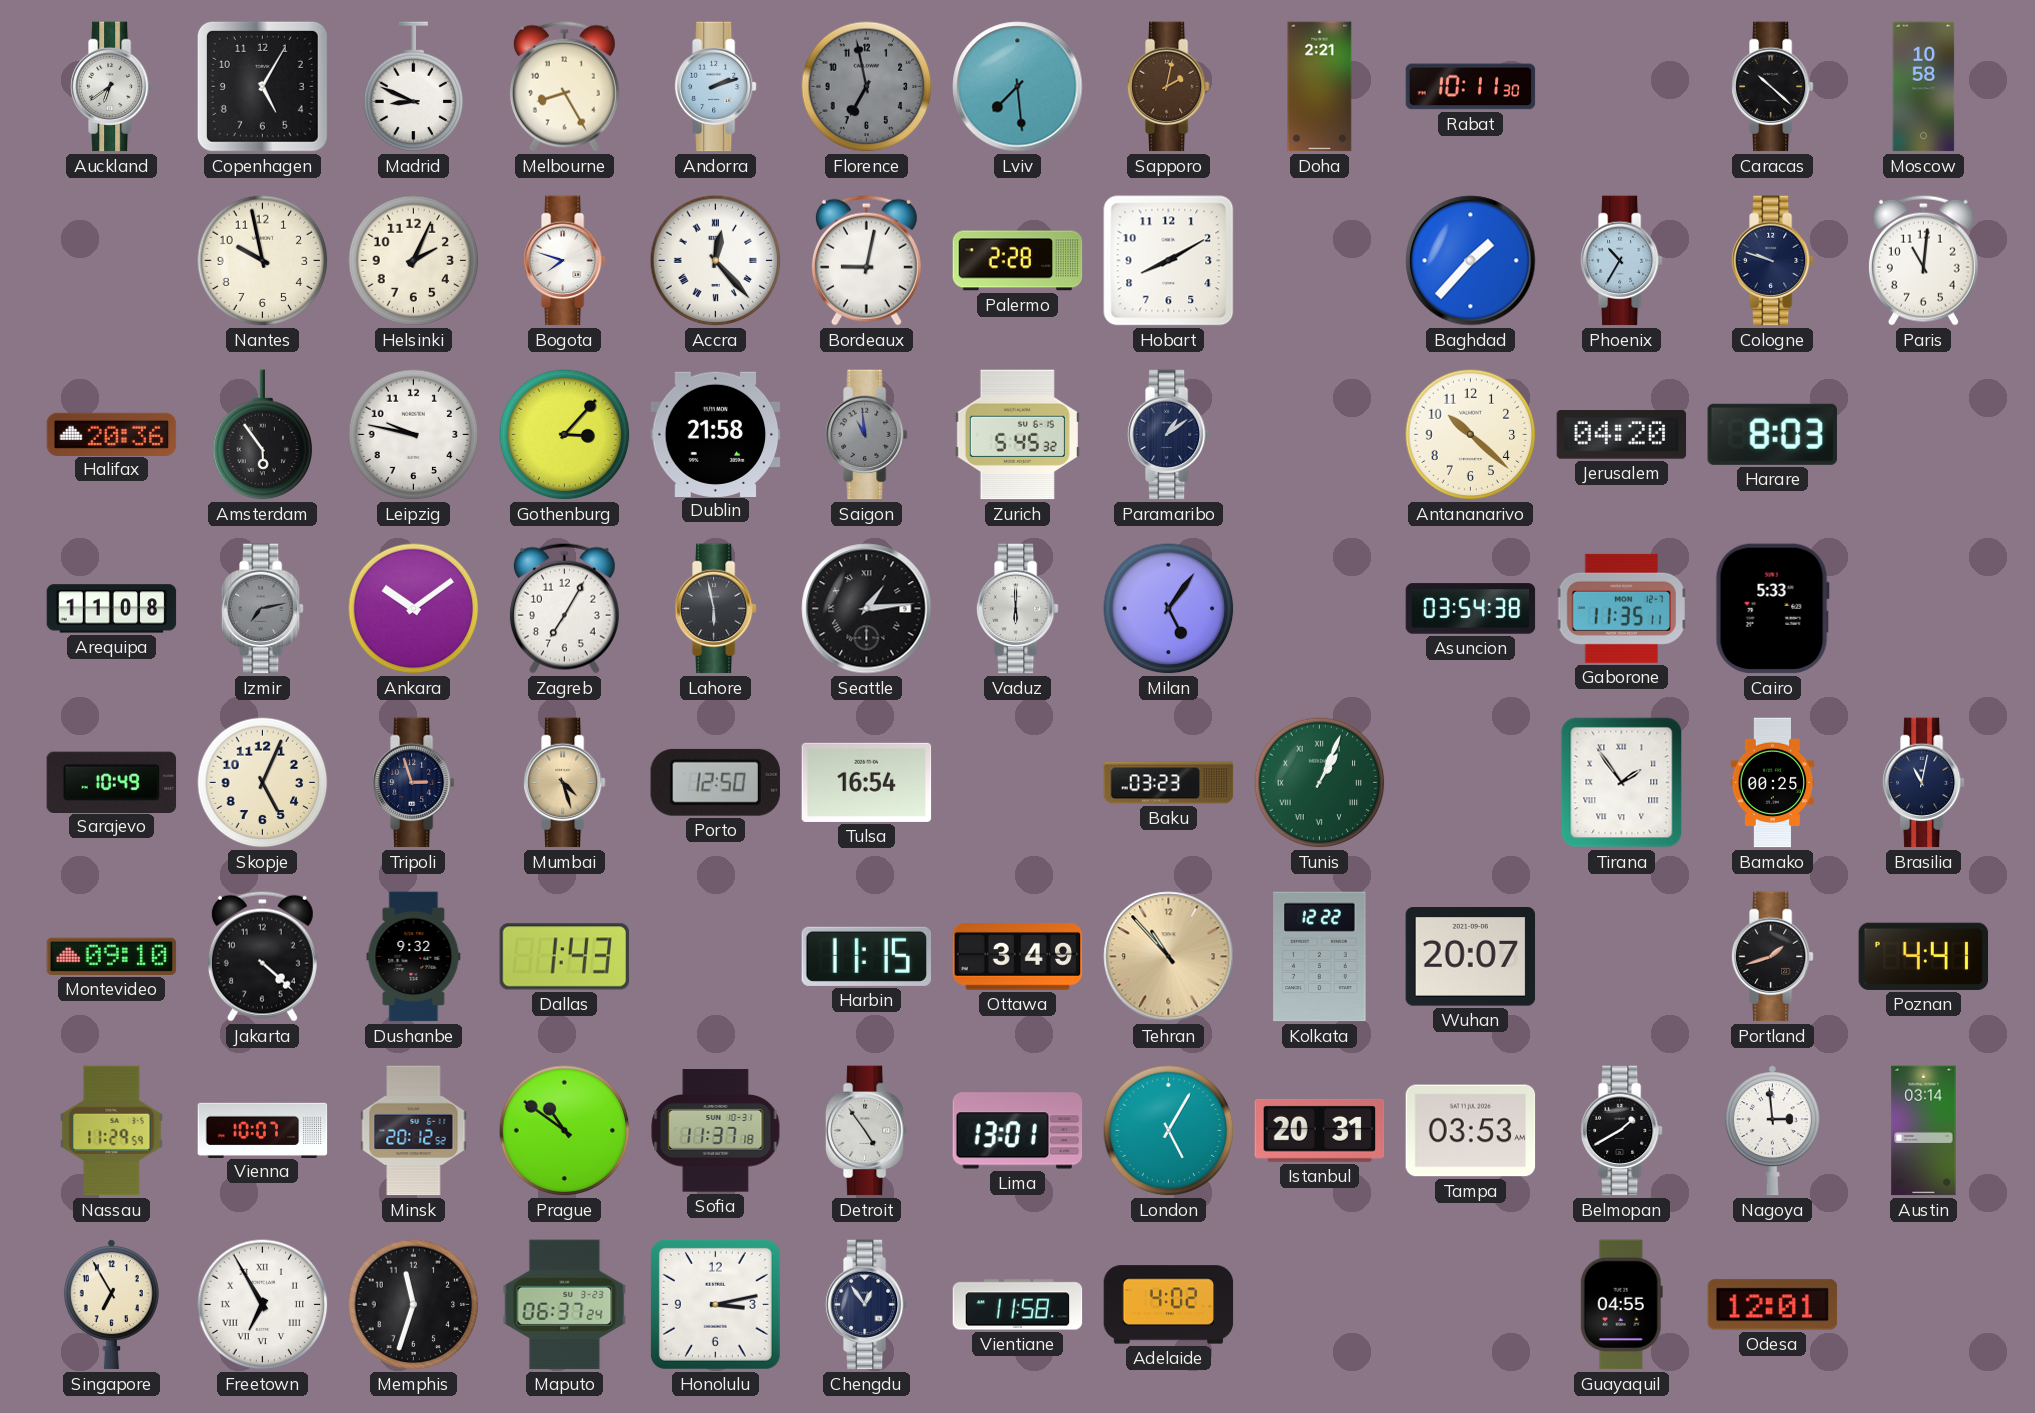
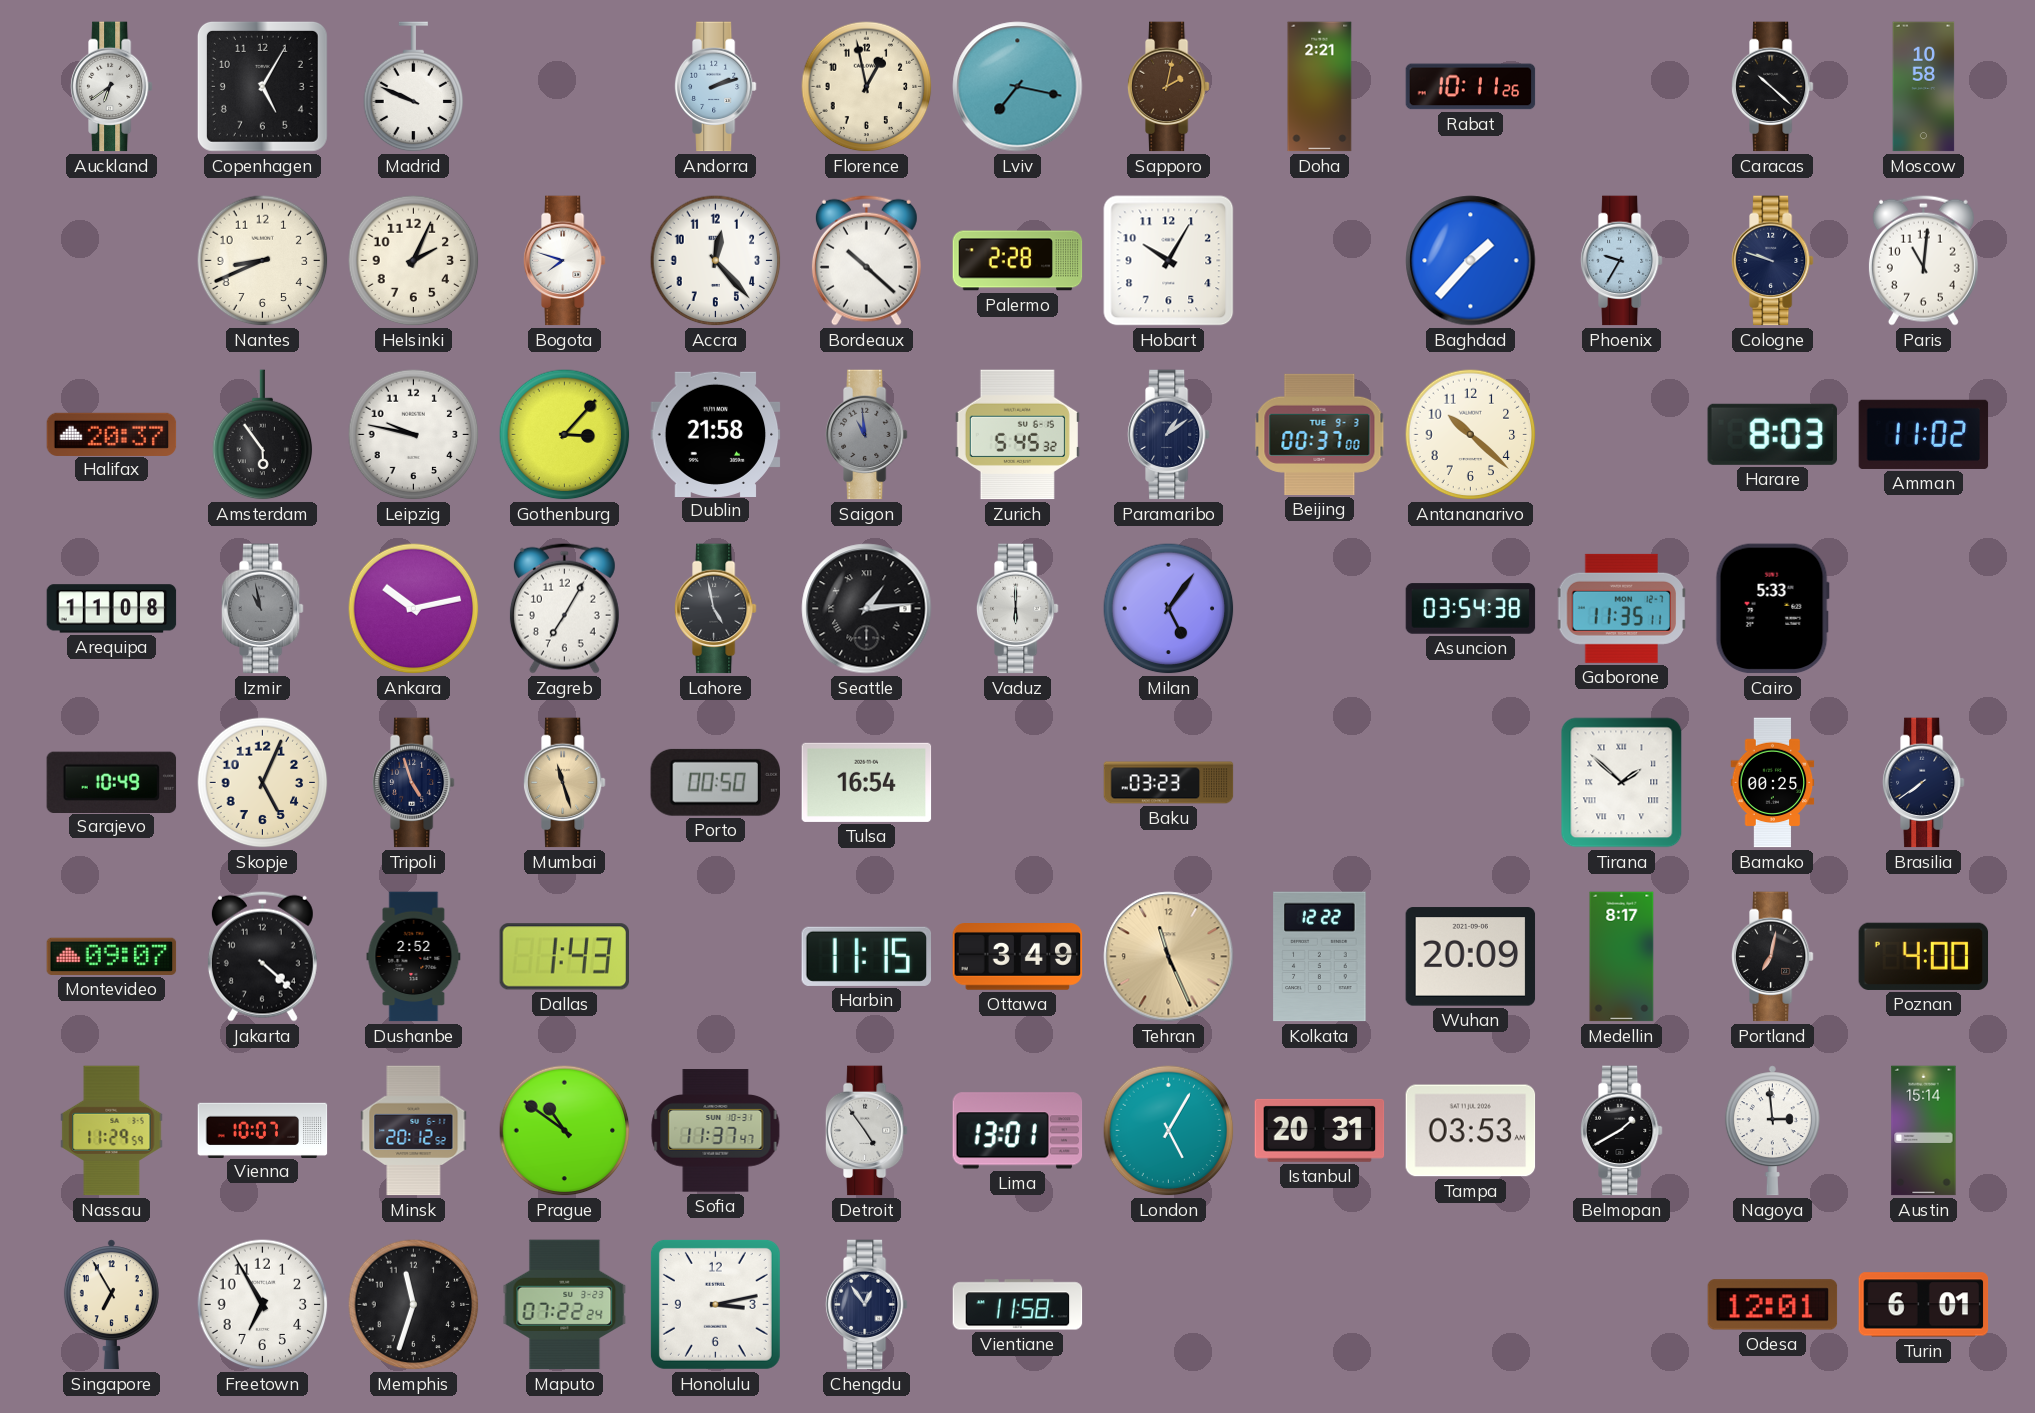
Madrid: 8:49 -> 9:49 (414, 87)
Melbourne: 8:25 -> none (564, 86)
Florence: 6:58 -> 12:58 (867, 87)
Florence dial: grey -> cream (867, 87)
Lviv: 7:29 -> 7:17 (1018, 87)
Rabat: 10:11:30 -> 10:11:26 (1471, 87)
Nantes: 9:58 -> 8:41 (263, 261)
Accra numerals: Roman -> Arabic (716, 261)
Bordeaux: 9:02 -> 10:22 (866, 260)
Hobart: 8:10 -> 10:05 (1169, 261)
Phoenix: 10:35 -> 9:35 (1621, 261)
Halifax: 20:36 -> 20:37 (112, 434)
Beijing: none -> 00:37 (1320, 434)
Jerusalem: 04:20 -> none (1622, 435)
Amman: none -> 11:02 (1924, 434)
Izmir: 7:13 -> 10:58 (262, 609)
Ankara: 10:09 -> 10:13 (414, 609)
Lahore: 5:58 -> 4:58 (715, 609)
Tripoli: 2:57 -> 4:57 (413, 783)
Mumbai: 4:27 -> 11:27 (564, 783)
Porto: 12:50 -> 00:50 (715, 782)
Tunis: 1:04 -> none (1320, 783)
Tirana: 1:54 -> 1:52 (1622, 783)
Brasilia: 11:02 -> 7:39 (1923, 783)
Montevideo: 09:10 -> 09:07 (112, 956)
Dushanbe: 9:32 -> 2:52 (414, 957)
Tehran: 10:53 -> 11:26 (1169, 957)
Wuhan: 20:07 -> 20:09 (1471, 957)
Medellin: none -> 8:17 (1622, 957)
Portland: 1:42 -> 7:02 (1772, 957)
Poznan: 4:41 -> 4:00 (1924, 956)
Sofia: 11:37:18 -> 11:37:47 (716, 1131)
Austin: 03:14 -> 15:14 (1924, 1131)
Freetown numerals: Roman -> Arabic (263, 1305)
Maputo: 06:37 -> 07:22 (565, 1305)
Adelaide: 4:02 -> none (1169, 1305)
Guayaquil: 04:55 -> none (1621, 1305)
Turin: none -> 6:01 (1924, 1305)
